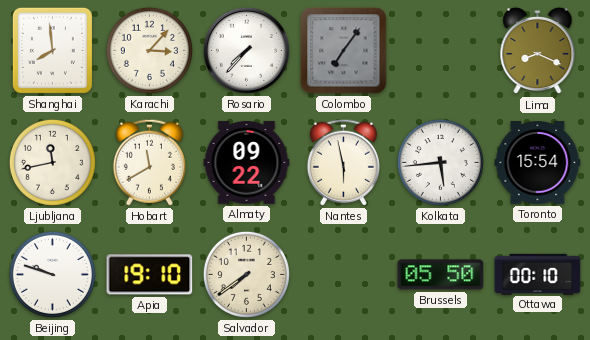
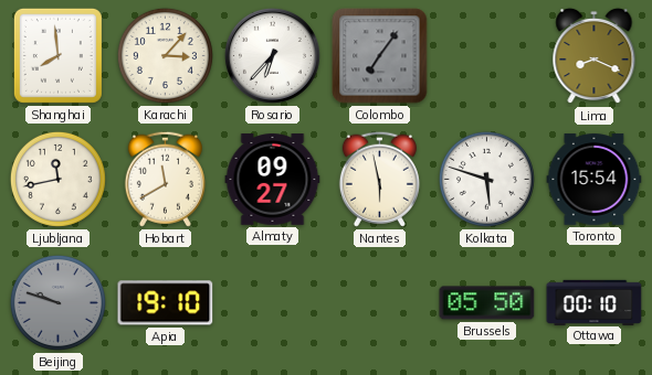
Rosario: 7:37 -> 6:37 (272, 55)
Almaty: 09:22 -> 09:27 (273, 180)
Kolkata: 5:44 -> 5:48 (486, 179)
Beijing dial: white -> grey (57, 302)
Salvador: 7:39 -> none (246, 274)
